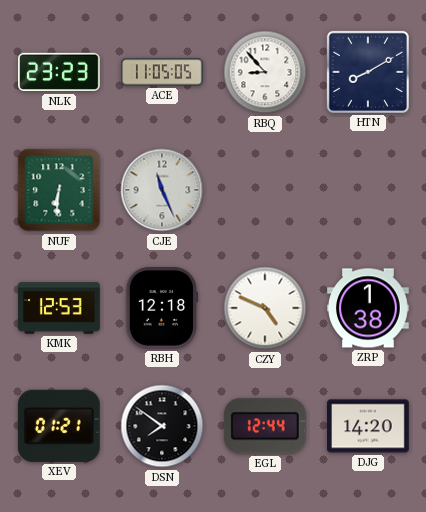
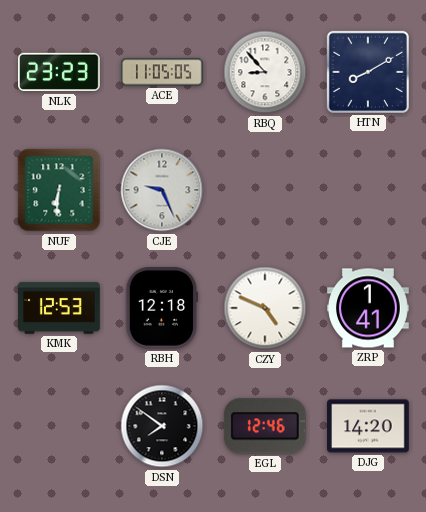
CJE: 11:26 -> 9:26 (162, 190)
ZRP: 1:38 -> 1:41 (368, 308)
XEV: 01:21 -> none (59, 426)
EGL: 12:44 -> 12:46 (265, 426)
